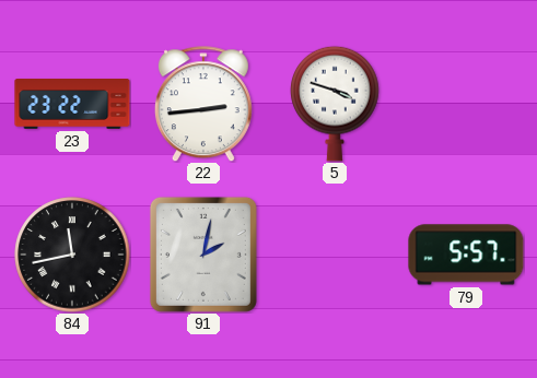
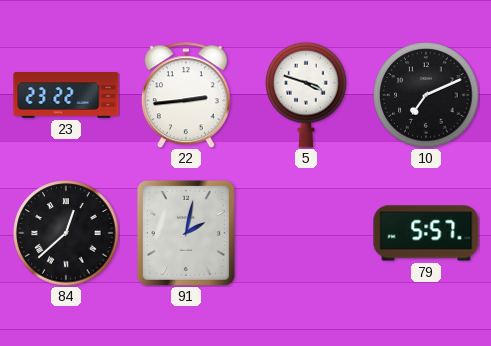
10: none -> 7:11 (426, 95)
84: 11:43 -> 12:38 (66, 233)
